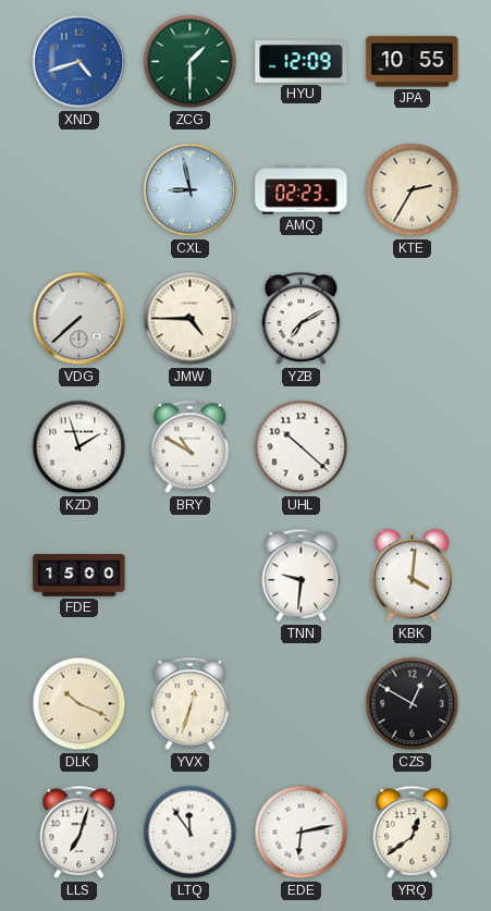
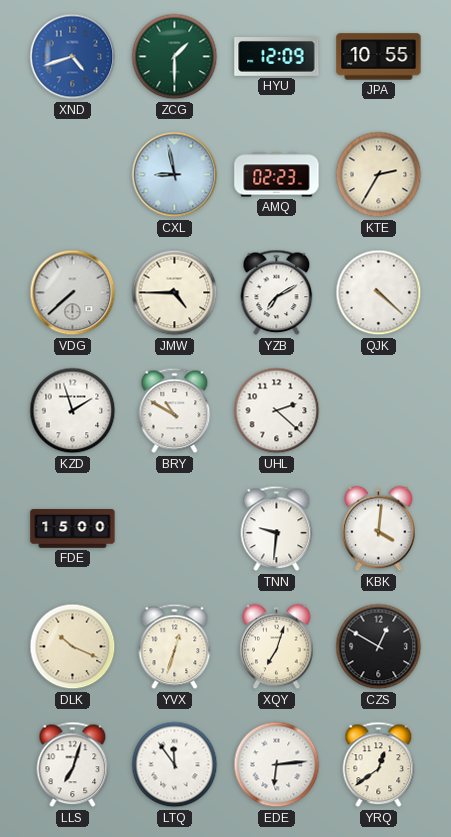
QJK: none -> 4:22 (379, 293)
UHL: 10:22 -> 2:22 (277, 411)
XQY: none -> 7:03 (277, 647)
EDE: 6:13 -> 6:14 (277, 765)
